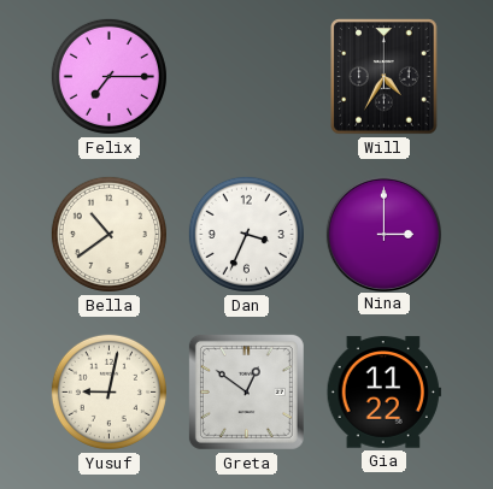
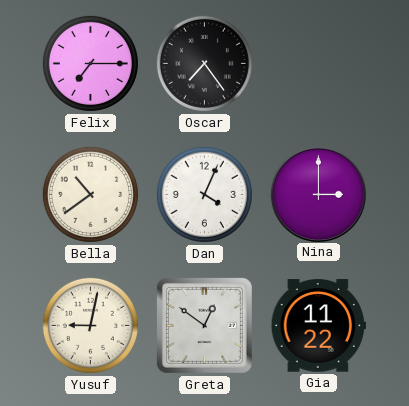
Oscar: none -> 7:24 (204, 63)
Will: 4:35 -> none (385, 77)
Dan: 3:34 -> 4:04 (204, 194)
